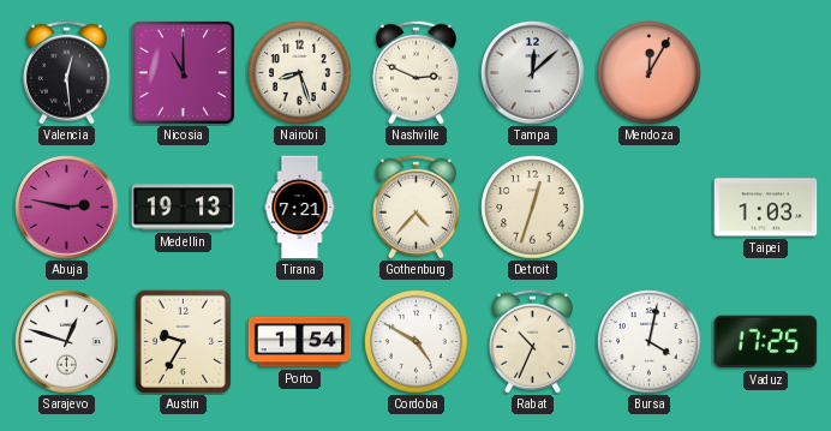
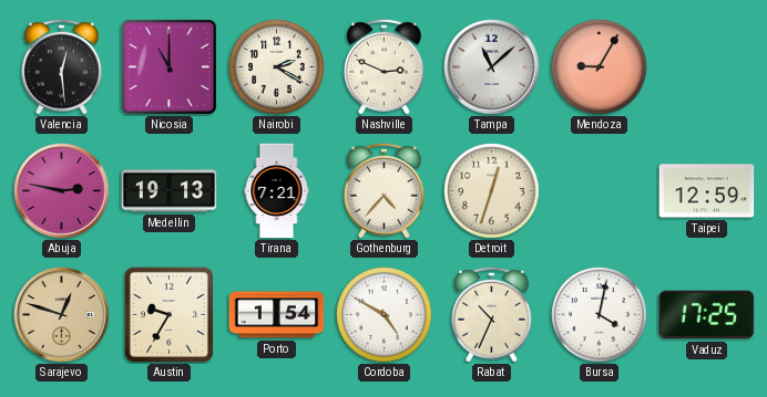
Nairobi: 8:27 -> 2:20 (277, 67)
Tampa: 12:08 -> 11:08 (492, 67)
Mendoza: 12:05 -> 9:05 (600, 67)
Taipei: 1:03 -> 12:59 (707, 191)
Sarajevo dial: white -> champagne (62, 315)
